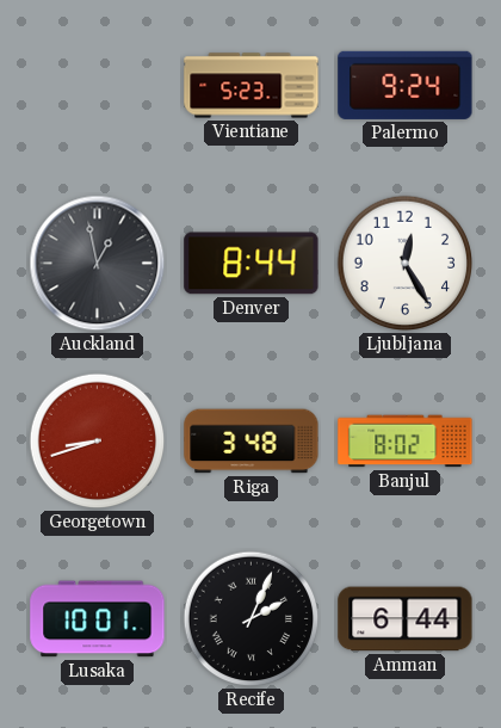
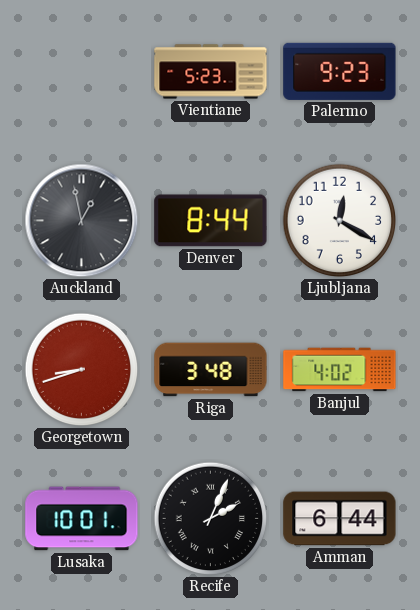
Palermo: 9:24 -> 9:23 (340, 71)
Ljubljana: 12:25 -> 12:20 (340, 221)
Banjul: 8:02 -> 4:02 (340, 370)
